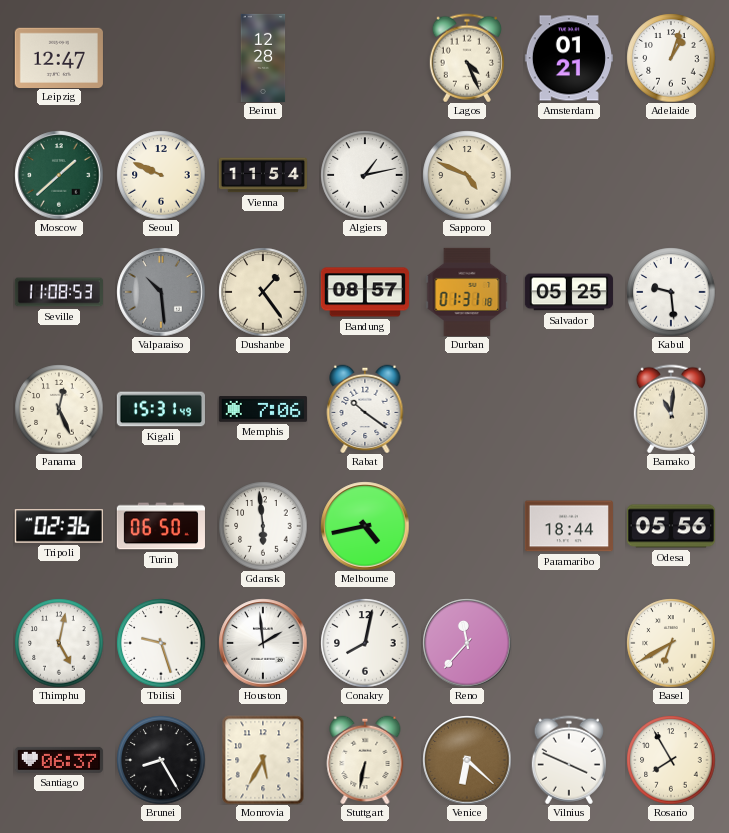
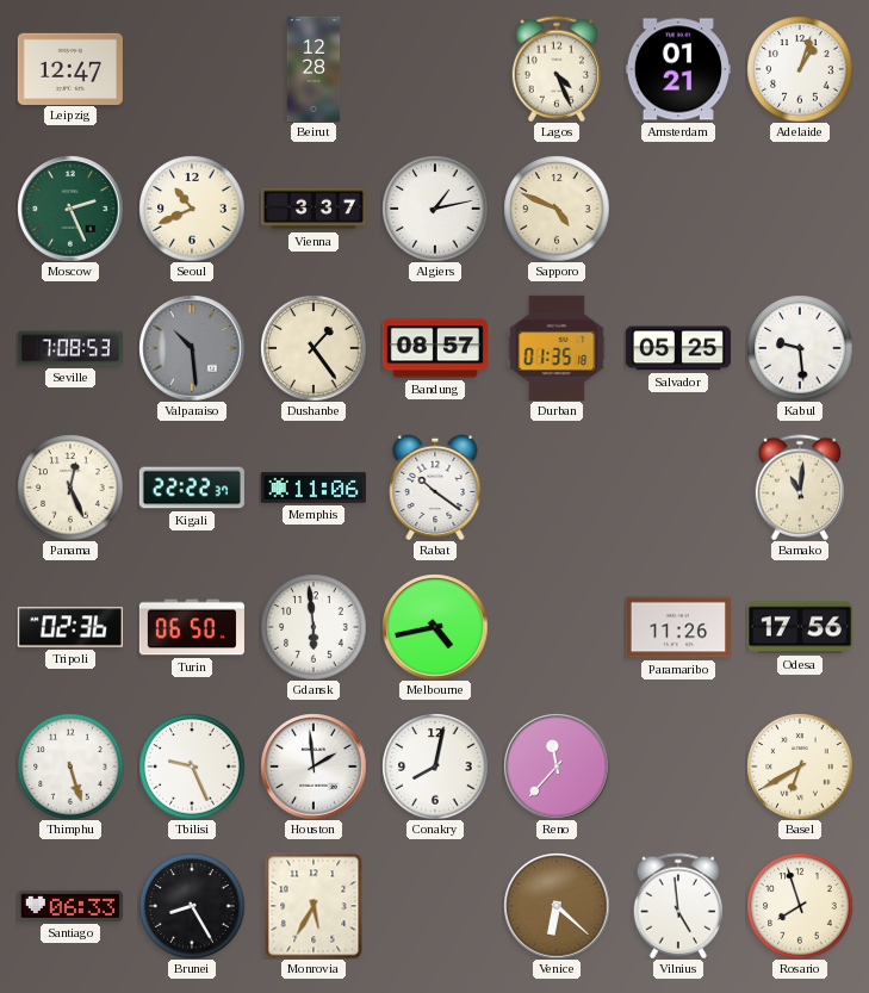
Moscow: 1:38 -> 2:26 (70, 209)
Seoul: 9:49 -> 10:41 (192, 209)
Vienna: 11:54 -> 3:37 (312, 209)
Seville: 11:08 -> 7:08 (69, 348)
Durban: 01:31 -> 01:35 (557, 348)
Kigali: 15:31 -> 22:22 (192, 488)
Memphis: 7:06 -> 11:06 (314, 488)
Paramaribo: 18:44 -> 11:26 (678, 627)
Odesa: 05:56 -> 17:56 (800, 627)
Thimphu: 5:02 -> 5:27 (70, 767)
Tbilisi: 9:27 -> 9:26 (192, 767)
Santiago: 06:37 -> 06:33 (70, 906)
Stuttgart: 6:32 -> none (365, 760)
Vilnius: 3:49 -> 4:59 (678, 906)
Rosario: 7:55 -> 7:57 (800, 906)
